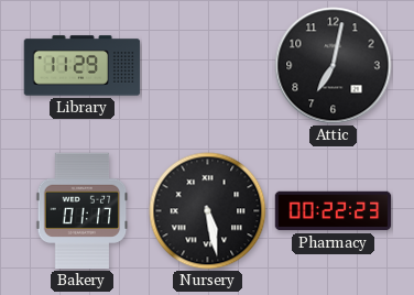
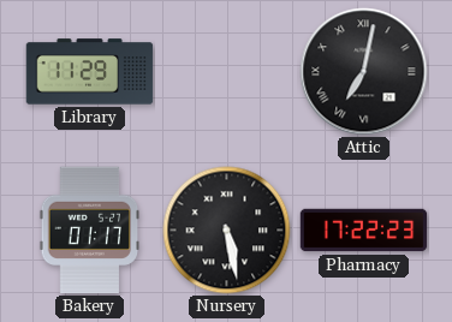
Attic numerals: Arabic -> Roman (364, 72)
Pharmacy: 00:22 -> 17:22 (364, 231)
